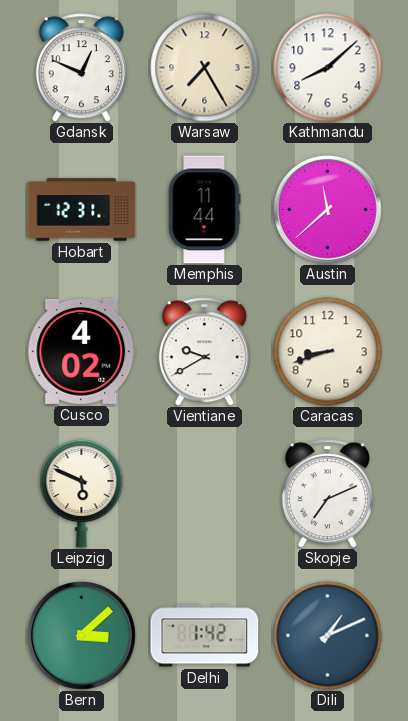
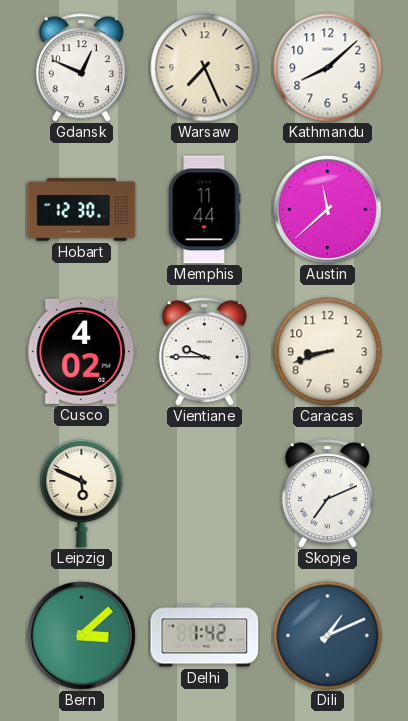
Warsaw: 7:25 -> 7:26 (205, 68)
Hobart: 12:31 -> 12:30 (82, 210)
Vientiane: 9:40 -> 9:45 (204, 352)
